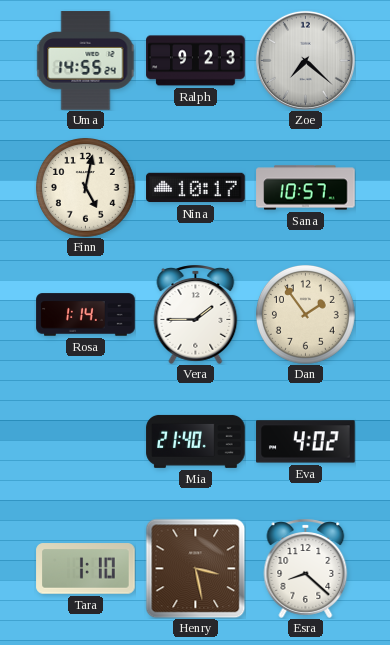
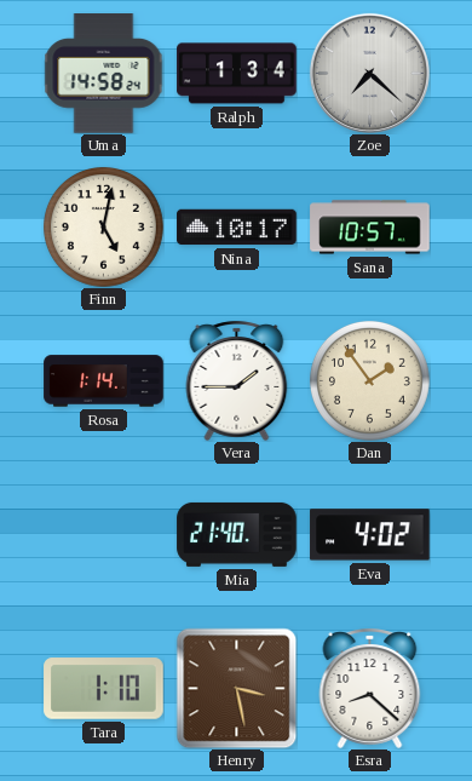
Uma: 14:55 -> 14:58 (104, 74)
Ralph: 9:23 -> 1:34 (237, 74)
